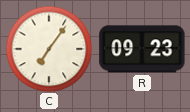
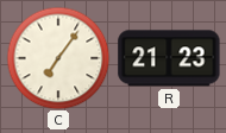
R: 09:23 -> 21:23 (169, 58)
